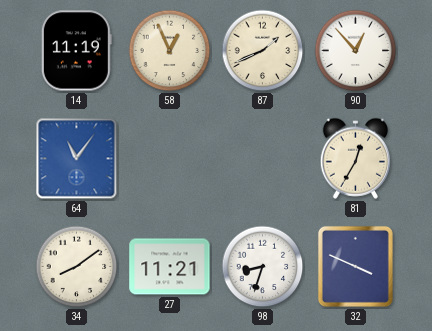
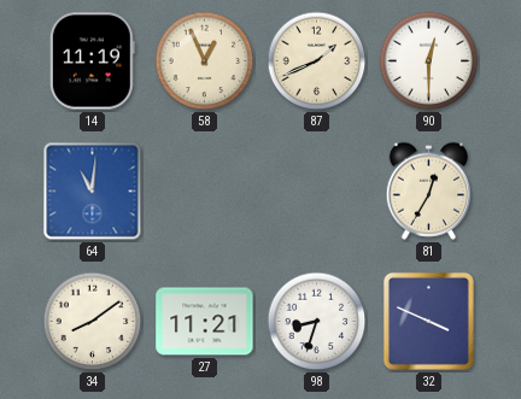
90: 12:53 -> 12:30 (429, 61)
64: 11:06 -> 11:01 (93, 192)
